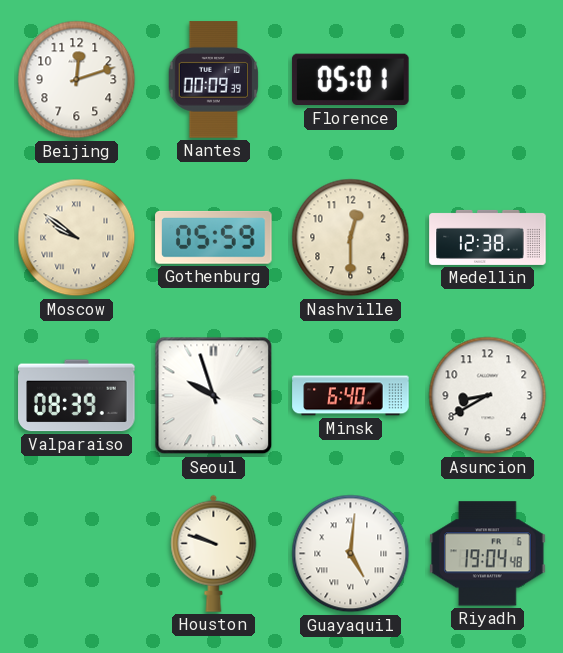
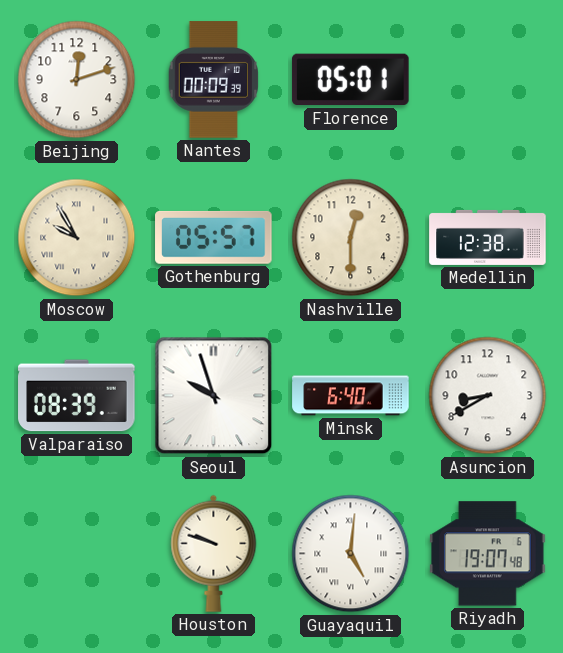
Moscow: 9:51 -> 9:55 (77, 238)
Gothenburg: 05:59 -> 05:57 (214, 237)
Riyadh: 19:04 -> 19:07 (488, 554)
